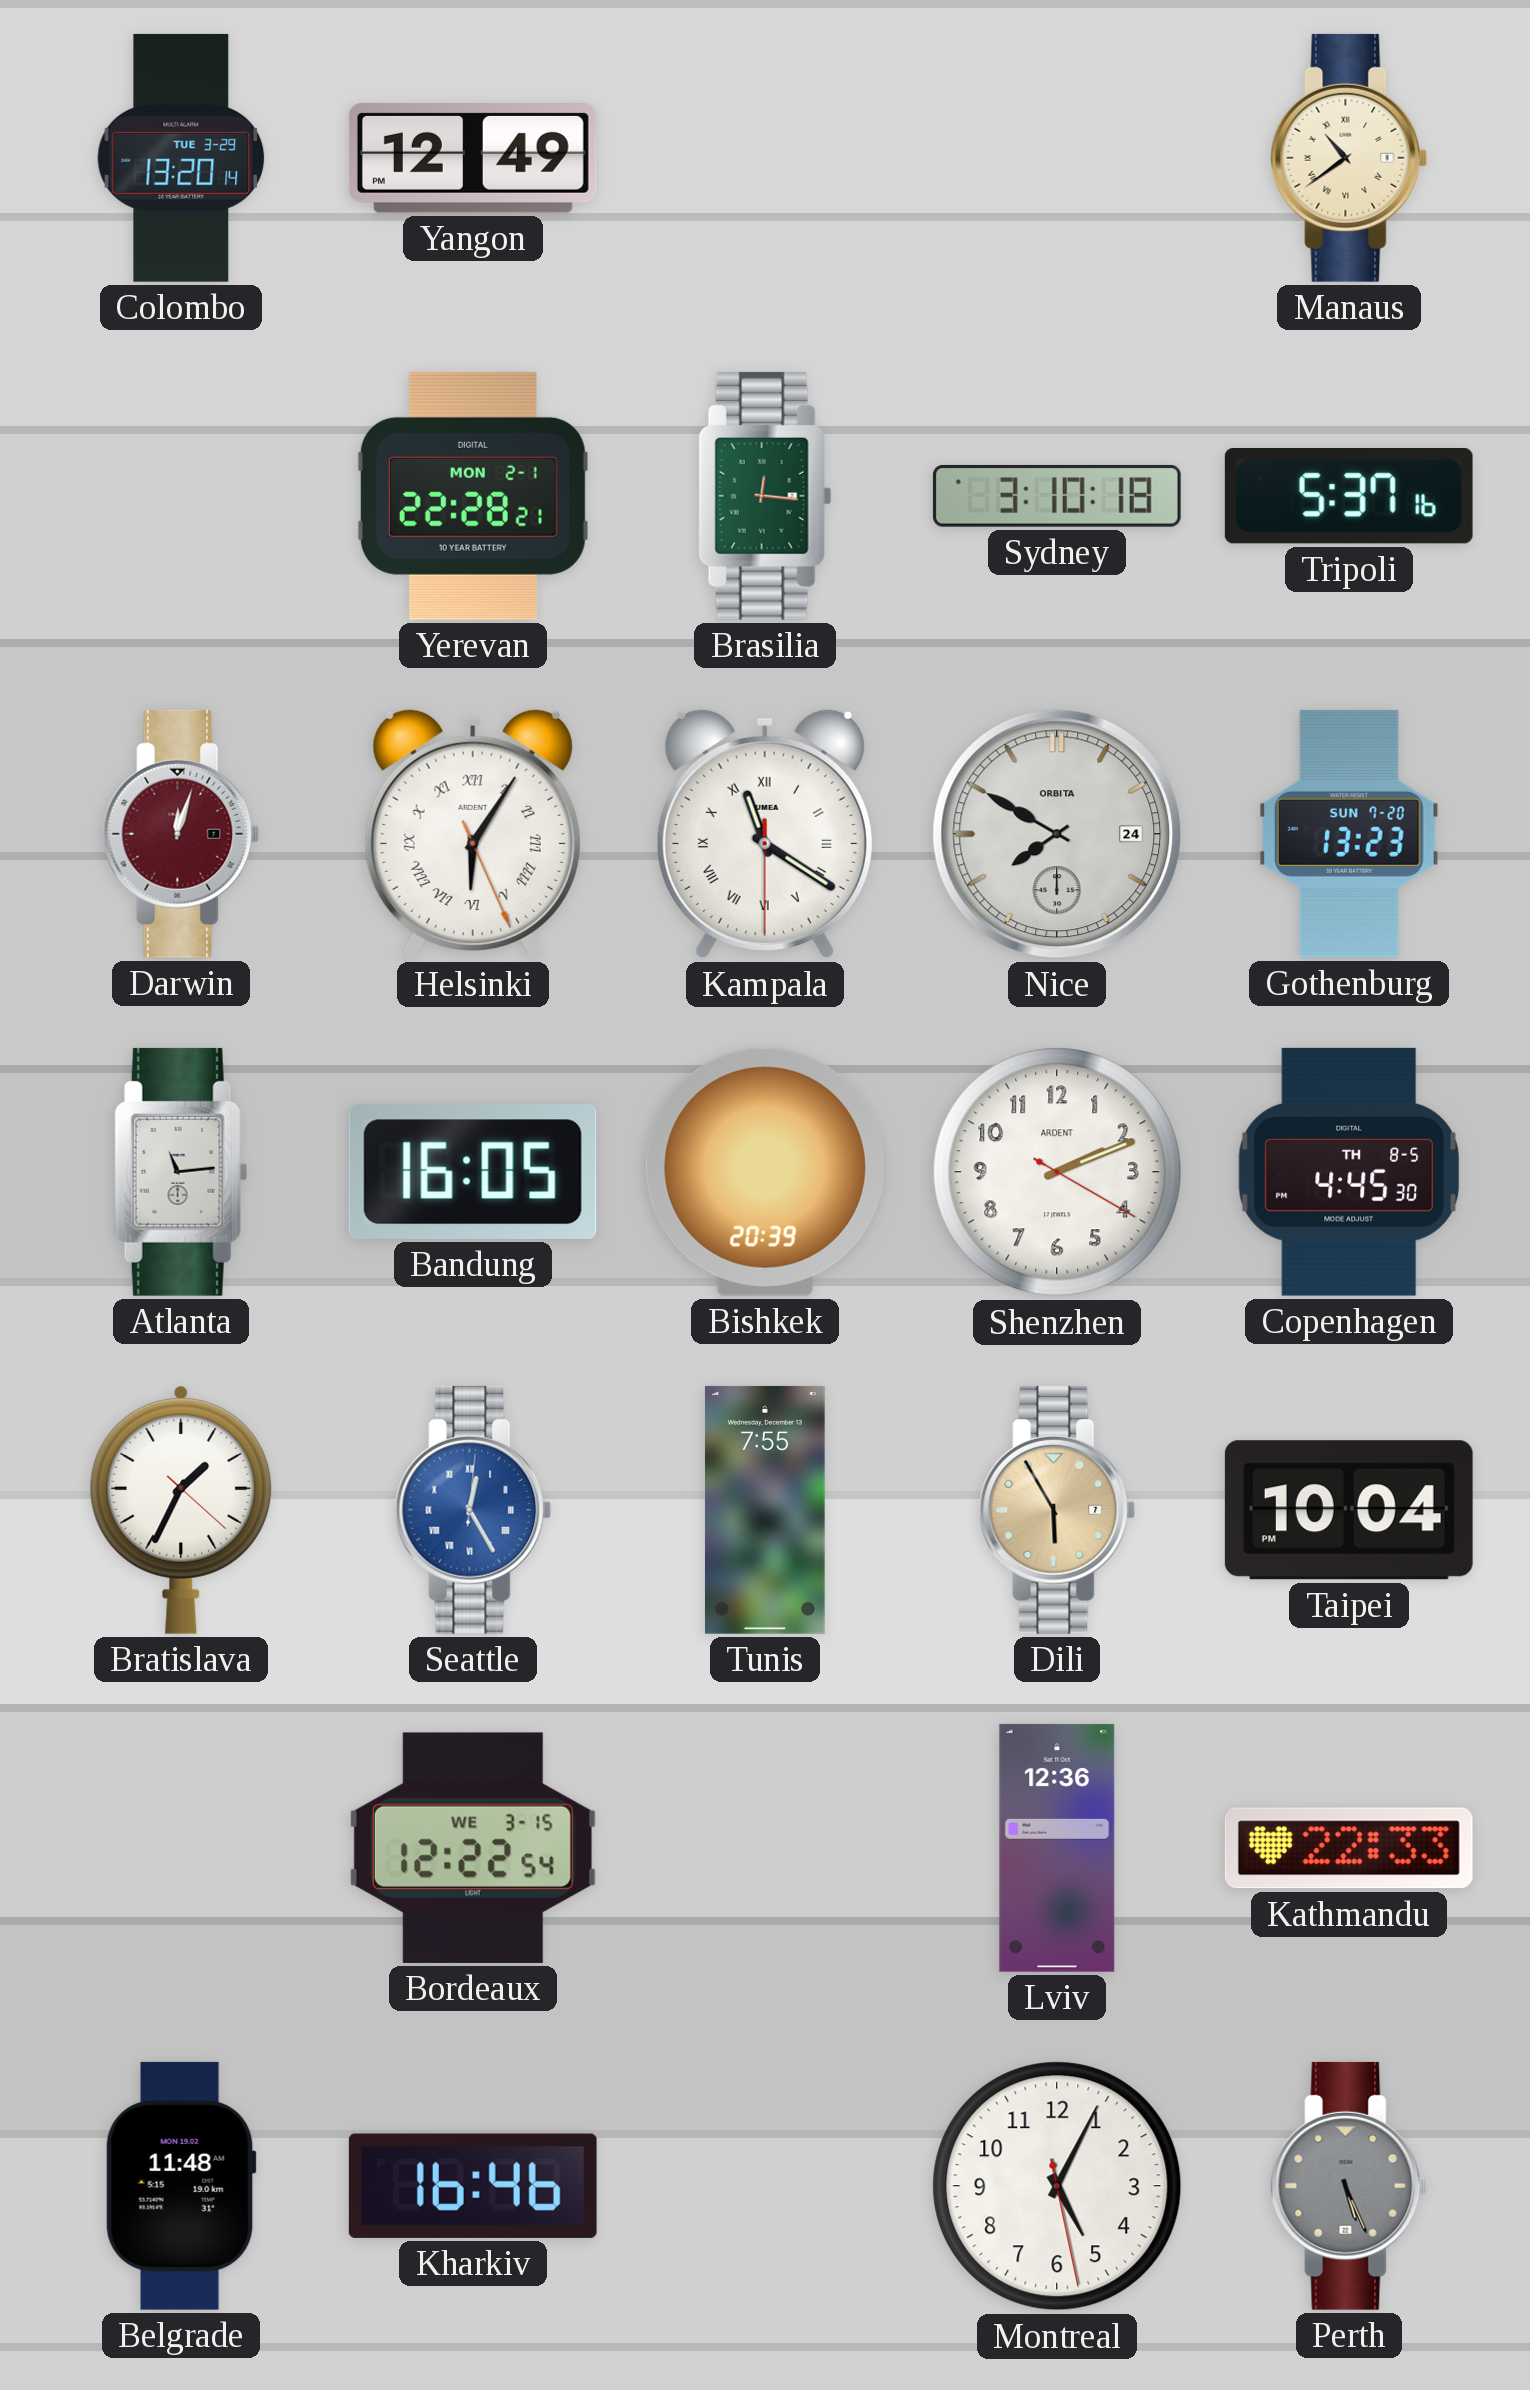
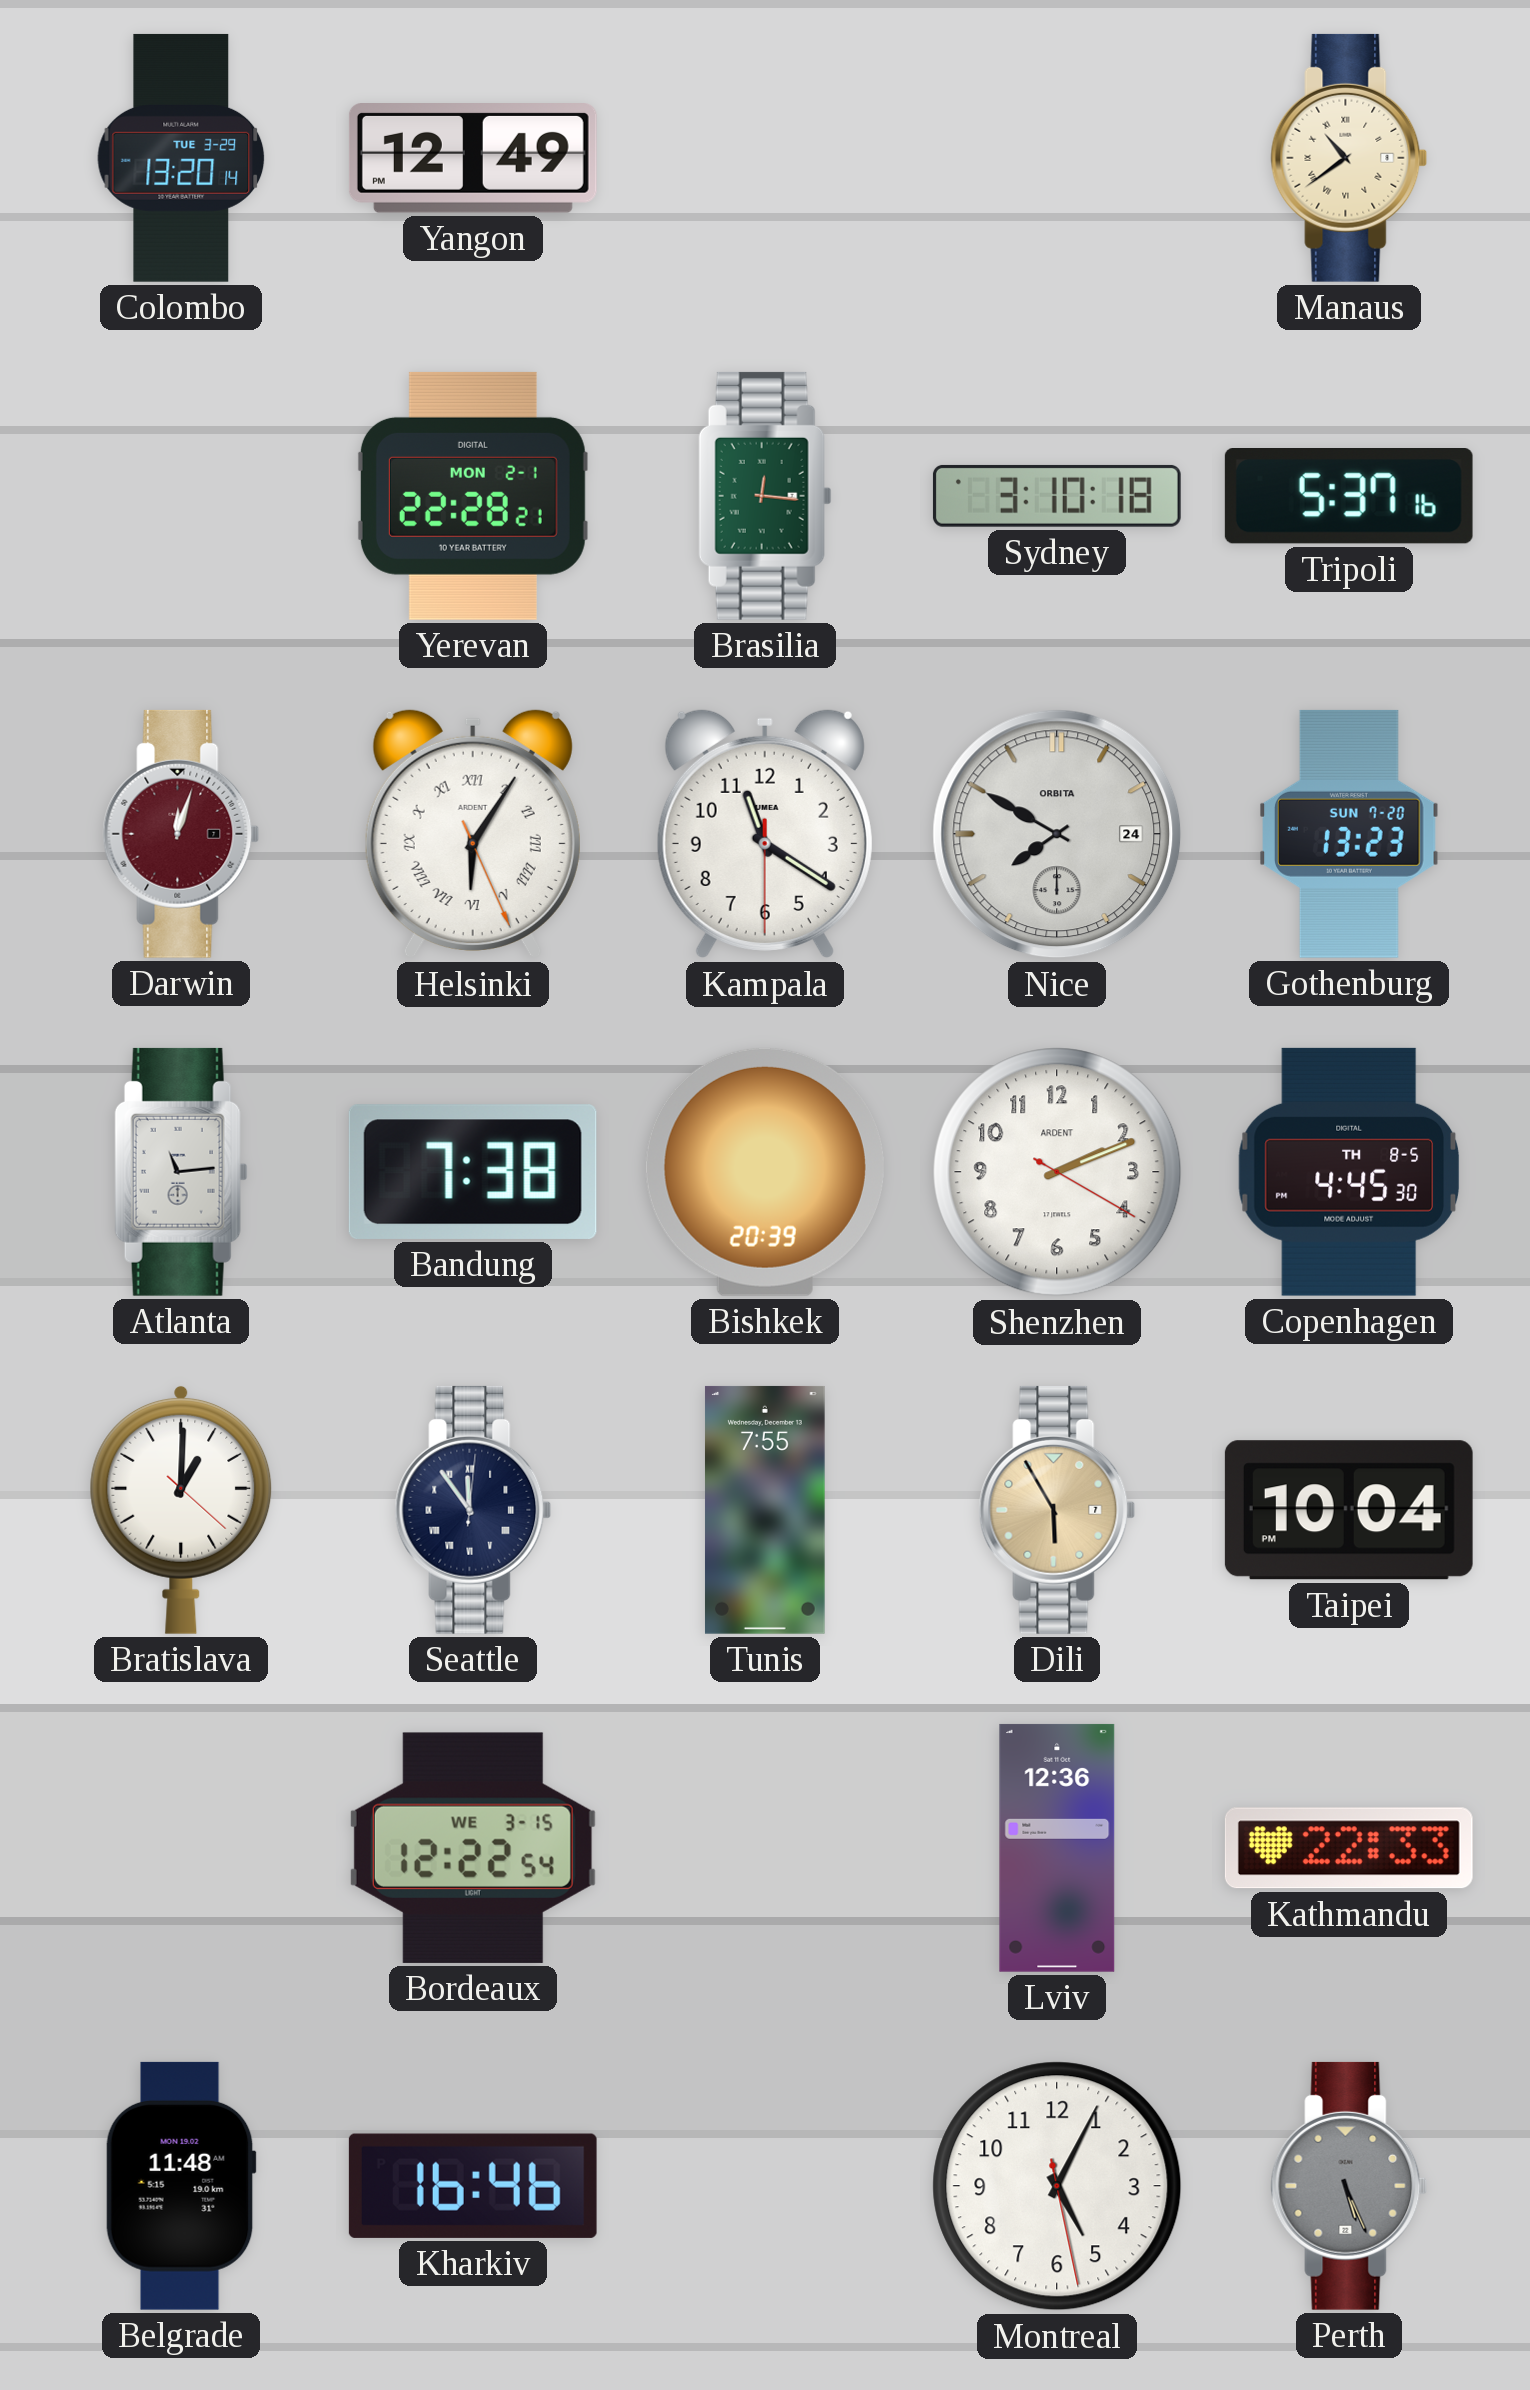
Kampala numerals: Roman -> Arabic (765, 834)
Bandung: 16:05 -> 7:38 (473, 1172)
Bratislava: 1:34 -> 1:00 (181, 1509)
Seattle: 12:25 -> 11:54 (473, 1510)
Seattle dial: blue -> navy (473, 1510)
